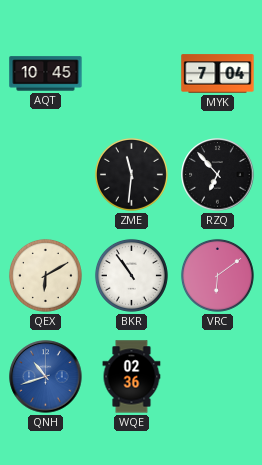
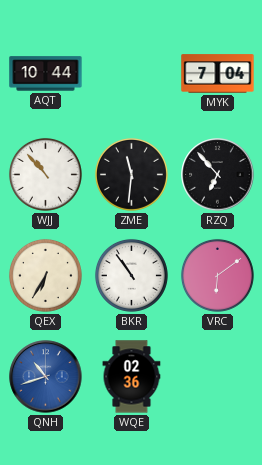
AQT: 10:45 -> 10:44 (46, 74)
WJJ: none -> 10:53 (45, 174)
QEX: 6:10 -> 6:35 (45, 275)
